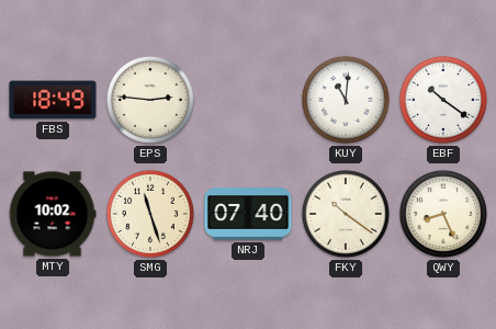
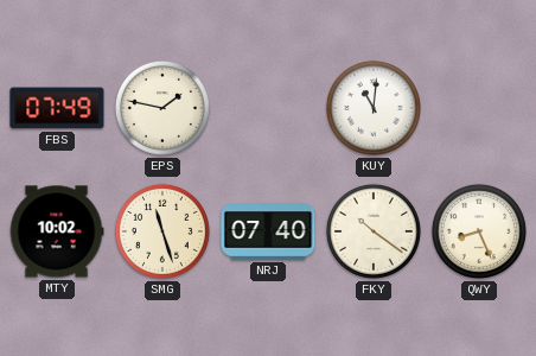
FBS: 18:49 -> 07:49 (57, 108)
EPS: 2:46 -> 1:47 (162, 108)
EBF: 10:21 -> none (443, 100)
